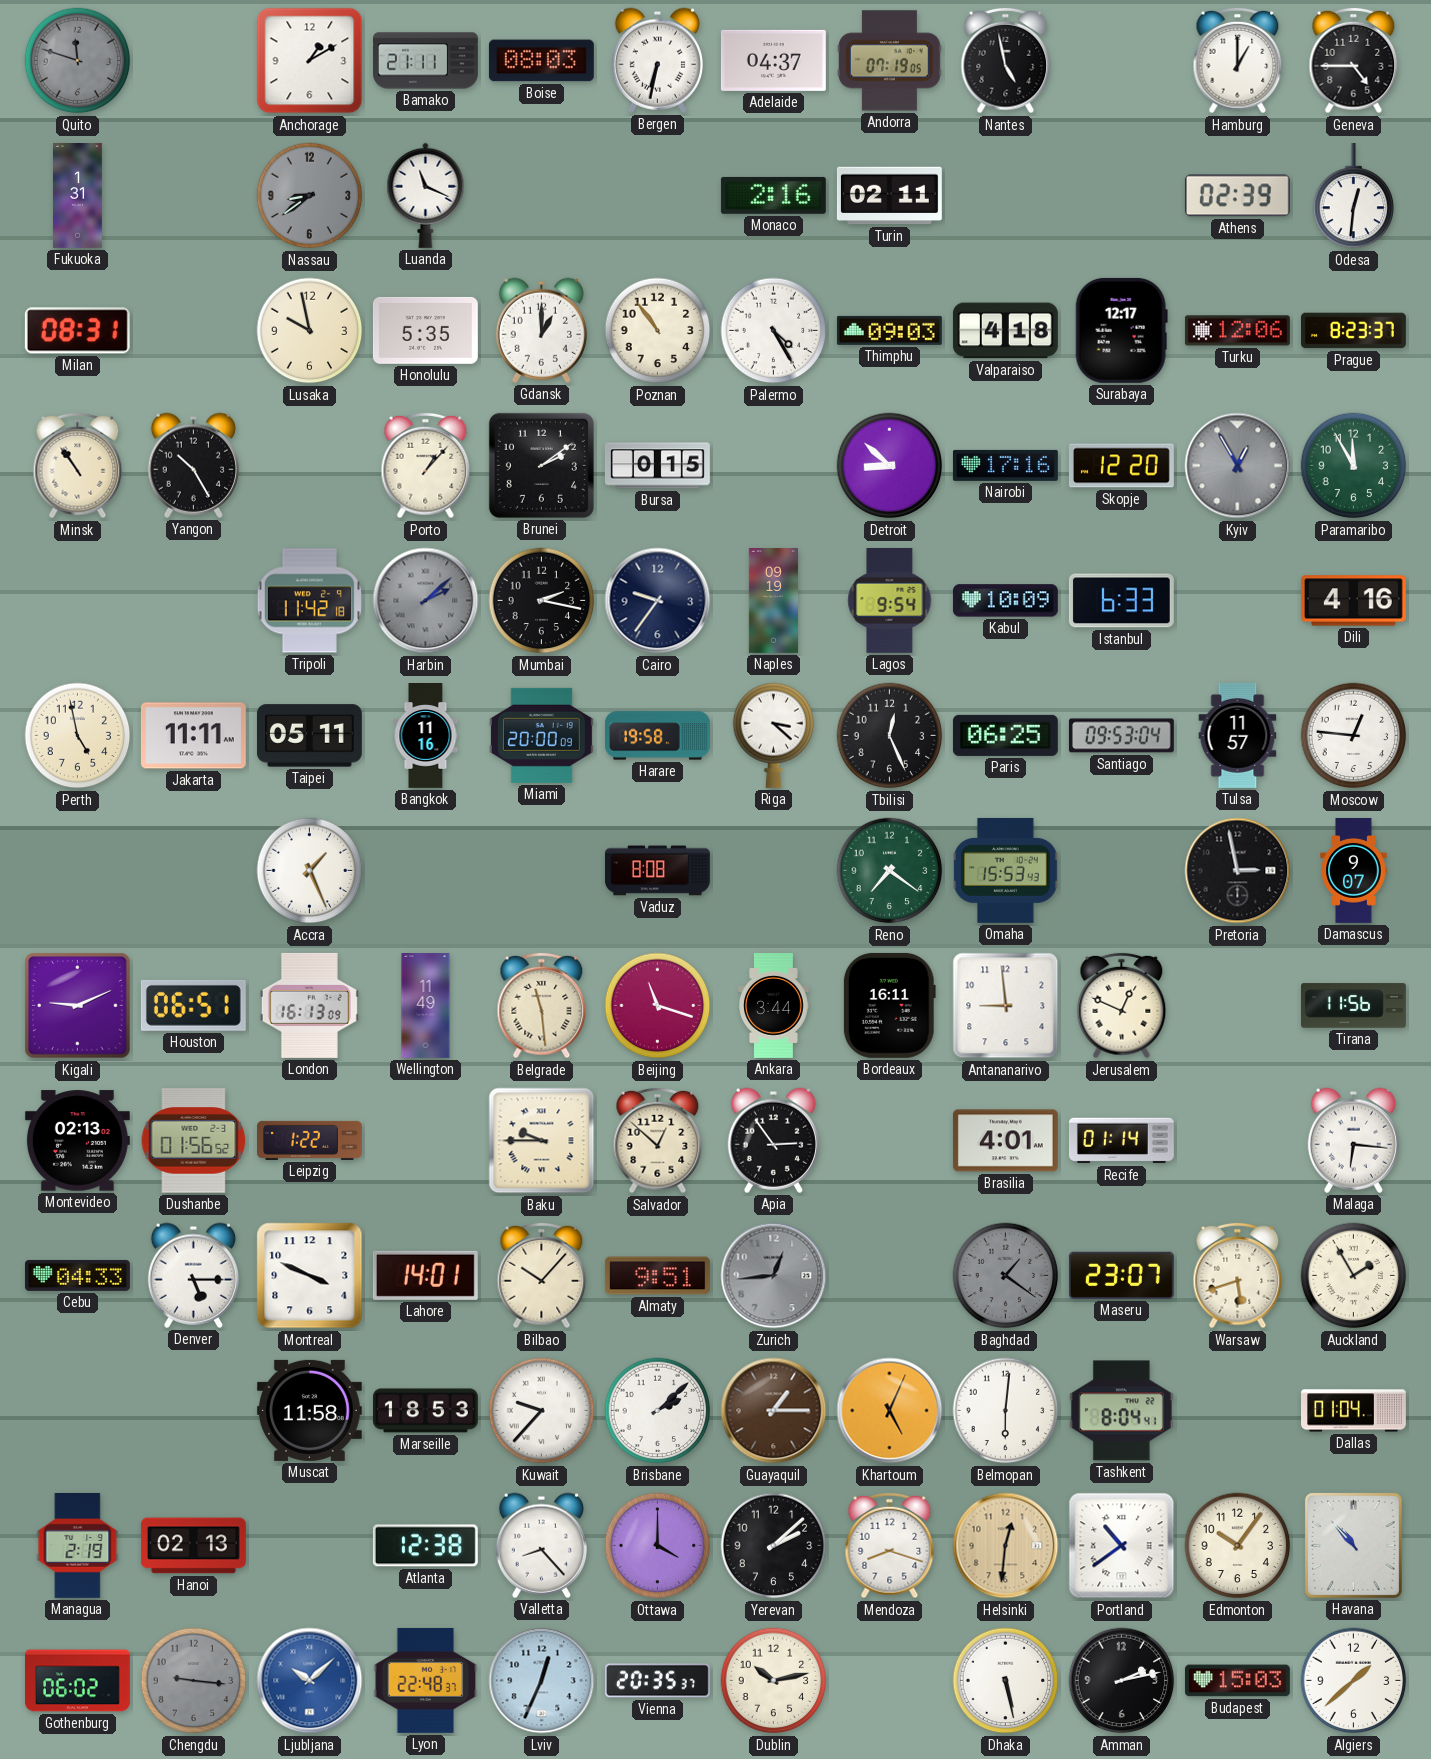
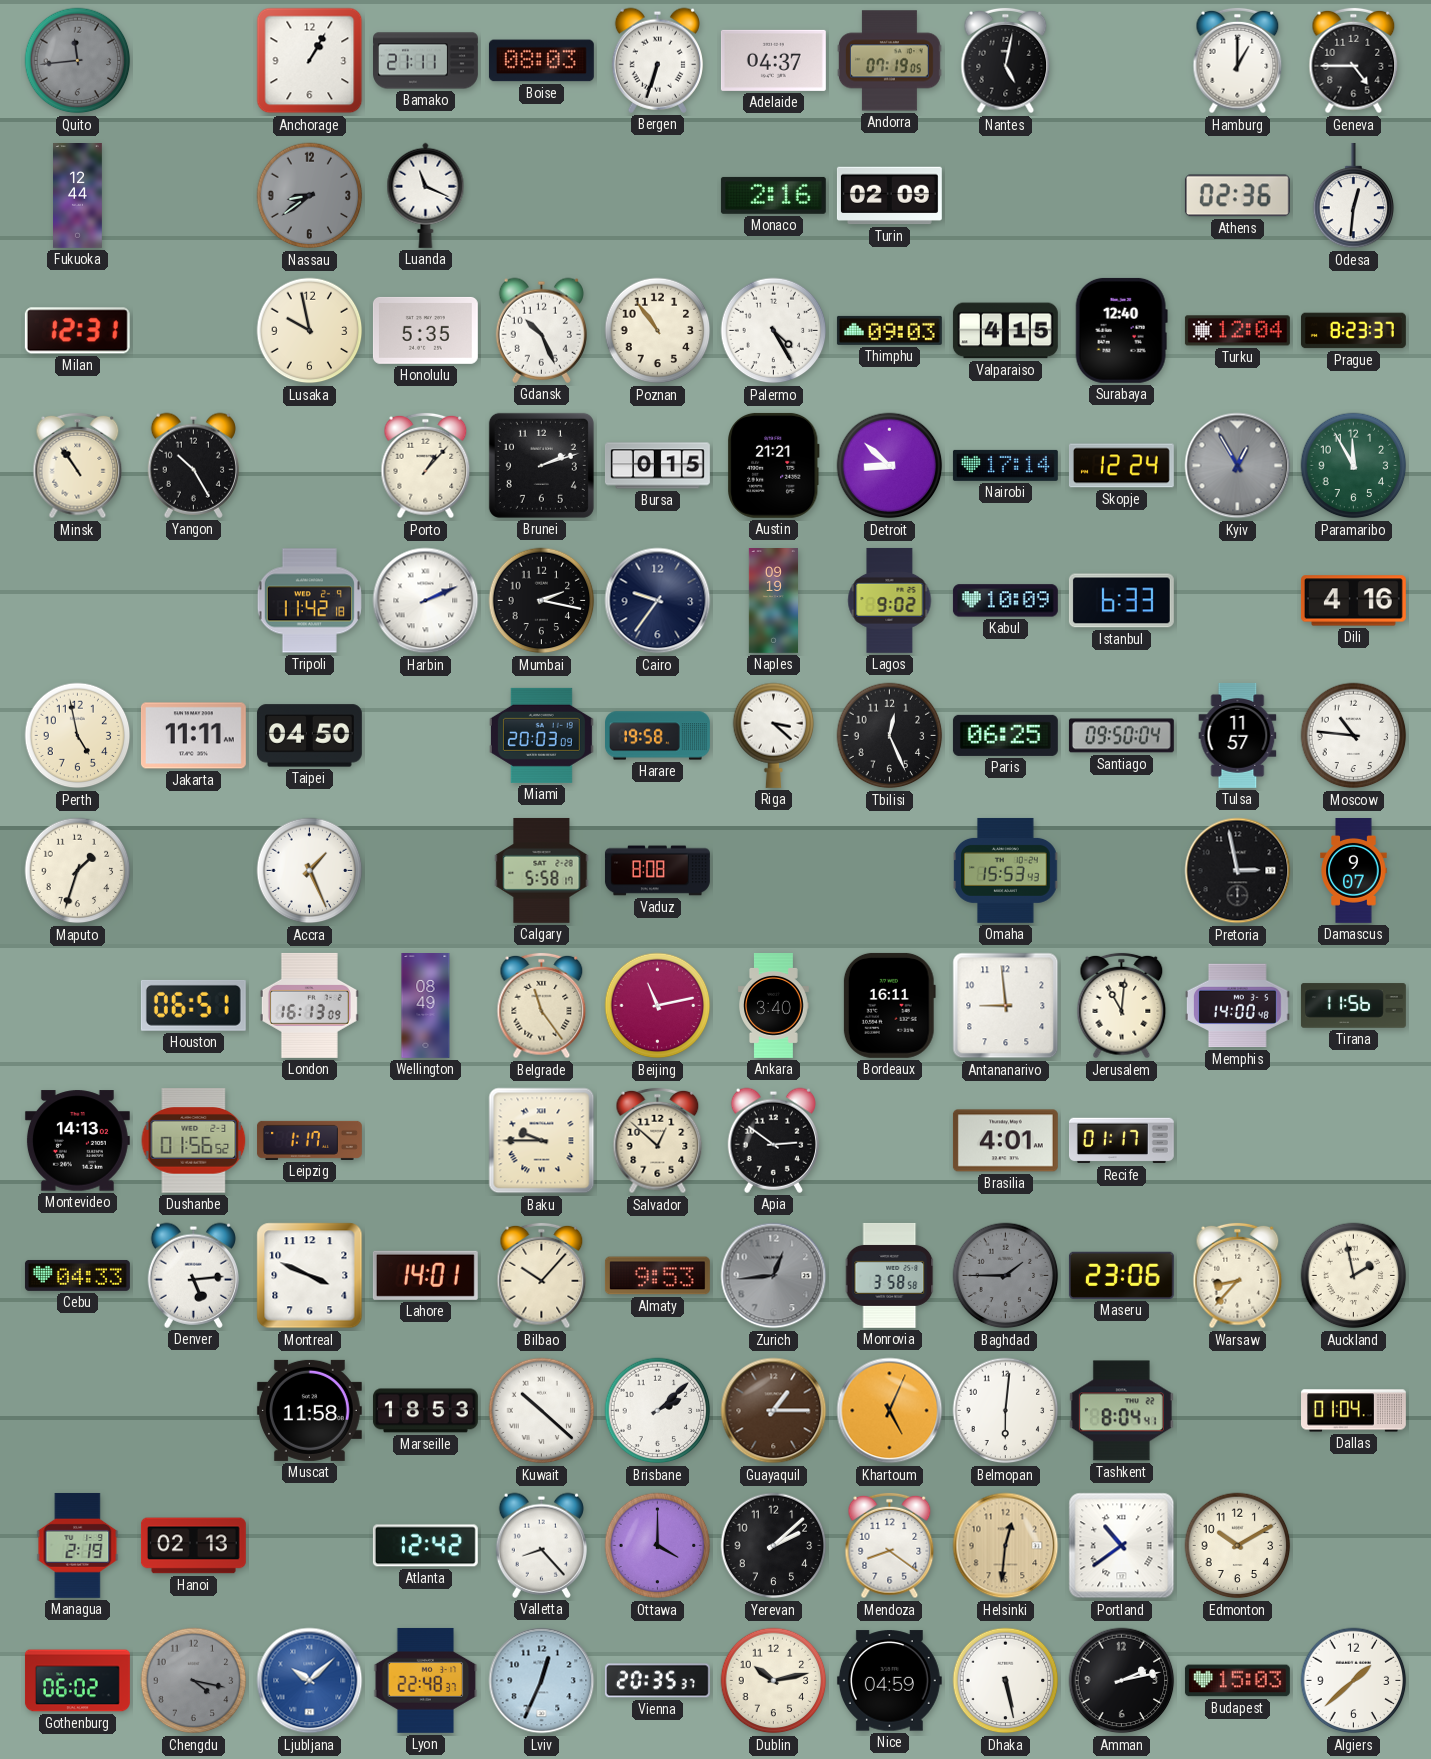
Quito: 11:48 -> 11:44 (78, 61)
Anchorage: 1:10 -> 1:05 (310, 61)
Bergen: 6:32 -> 6:33 (657, 60)
Nantes: 4:58 -> 5:02 (1006, 61)
Fukuoka: 1:31 -> 12:44 (78, 196)
Turin: 02:11 -> 02:09 (889, 196)
Athens: 02:39 -> 02:36 (1237, 196)
Milan: 08:31 -> 12:31 (77, 331)
Gdansk: 1:00 -> 10:26 (541, 330)
Valparaiso: 4:18 -> 4:15 (1005, 331)
Surabaya: 12:17 -> 12:40 (1121, 330)
Turku: 12:06 -> 12:04 (1237, 331)
Brunei: 2:09 -> 2:12 (541, 465)
Austin: none -> 21:21 (774, 465)
Nairobi: 17:16 -> 17:14 (1005, 465)
Skopje: 12:20 -> 12:24 (1121, 466)
Harbin: 2:08 -> 2:11 (426, 601)
Harbin dial: grey -> white (426, 601)
Lagos: 9:54 -> 9:02 (890, 600)
Taipei: 05:11 -> 04:50 (309, 736)
Bangkok: 11:16 -> none (426, 736)
Miami: 20:00 -> 20:03 (541, 735)
Santiago: 09:53 -> 09:50 (1121, 736)
Moscow: 12:46 -> 10:46 (1354, 736)
Maputo: none -> 1:33 (78, 871)
Calgary: none -> 5:58 (542, 870)
Reno: 7:21 -> none (890, 871)
Kigali: 9:11 -> none (78, 1006)
Wellington: 11:49 -> 08:49 (426, 1006)
Belgrade: 11:29 -> 11:24 (542, 1006)
Beijing: 11:18 -> 11:13 (658, 1006)
Ankara: 3:44 -> 3:40 (774, 1006)
Jerusalem: 12:49 -> 11:01 (1122, 1006)
Memphis: none -> 14:00 (1237, 1006)
Montevideo: 02:13 -> 14:13 (77, 1141)
Leipzig: 1:22 -> 1:17 (310, 1140)
Apia: 2:54 -> 2:51 (773, 1140)
Recife: 01:14 -> 01:17 (1121, 1141)
Malaga: 6:16 -> none (1353, 1140)
Denver: 5:15 -> 5:14 (193, 1275)
Almaty: 9:51 -> 9:53 (657, 1276)
Monrovia: none -> 3:58 (890, 1275)
Baghdad: 1:21 -> 1:45 (1006, 1276)
Maseru: 23:07 -> 23:06 (1121, 1275)
Warsaw: 5:42 -> 8:37 (1238, 1276)
Auckland: 1:55 -> 1:58 (1354, 1276)
Kuwait: 9:37 -> 10:22 (542, 1411)
Atlanta: 12:38 -> 12:42 (425, 1546)
Mendoza: 8:18 -> 8:21 (890, 1546)
Edmonton: 10:06 -> 10:10 (1238, 1546)
Havana: 10:53 -> none (1353, 1545)
Chengdu: 9:16 -> 4:17 (194, 1681)
Nice: none -> 04:59 (889, 1681)
